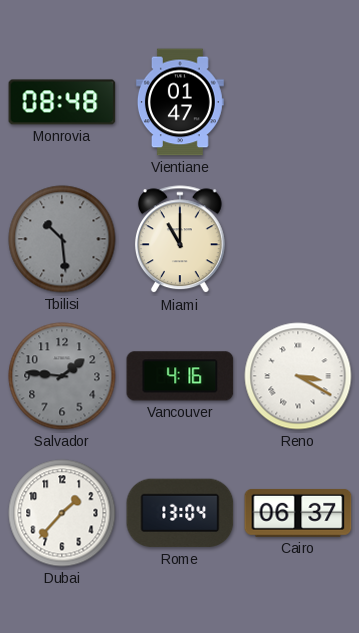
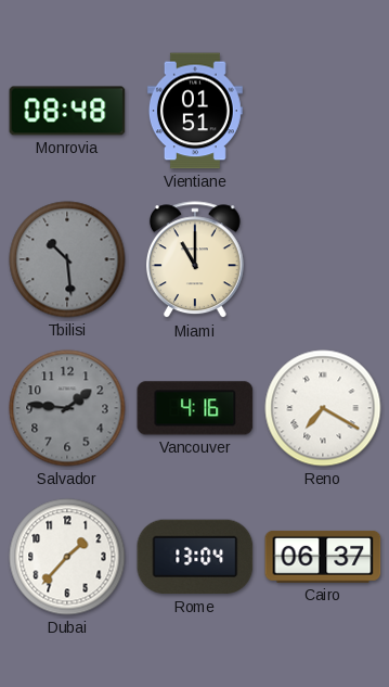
Vientiane: 01:47 -> 01:51 (195, 111)
Reno: 3:20 -> 7:20 (323, 408)
